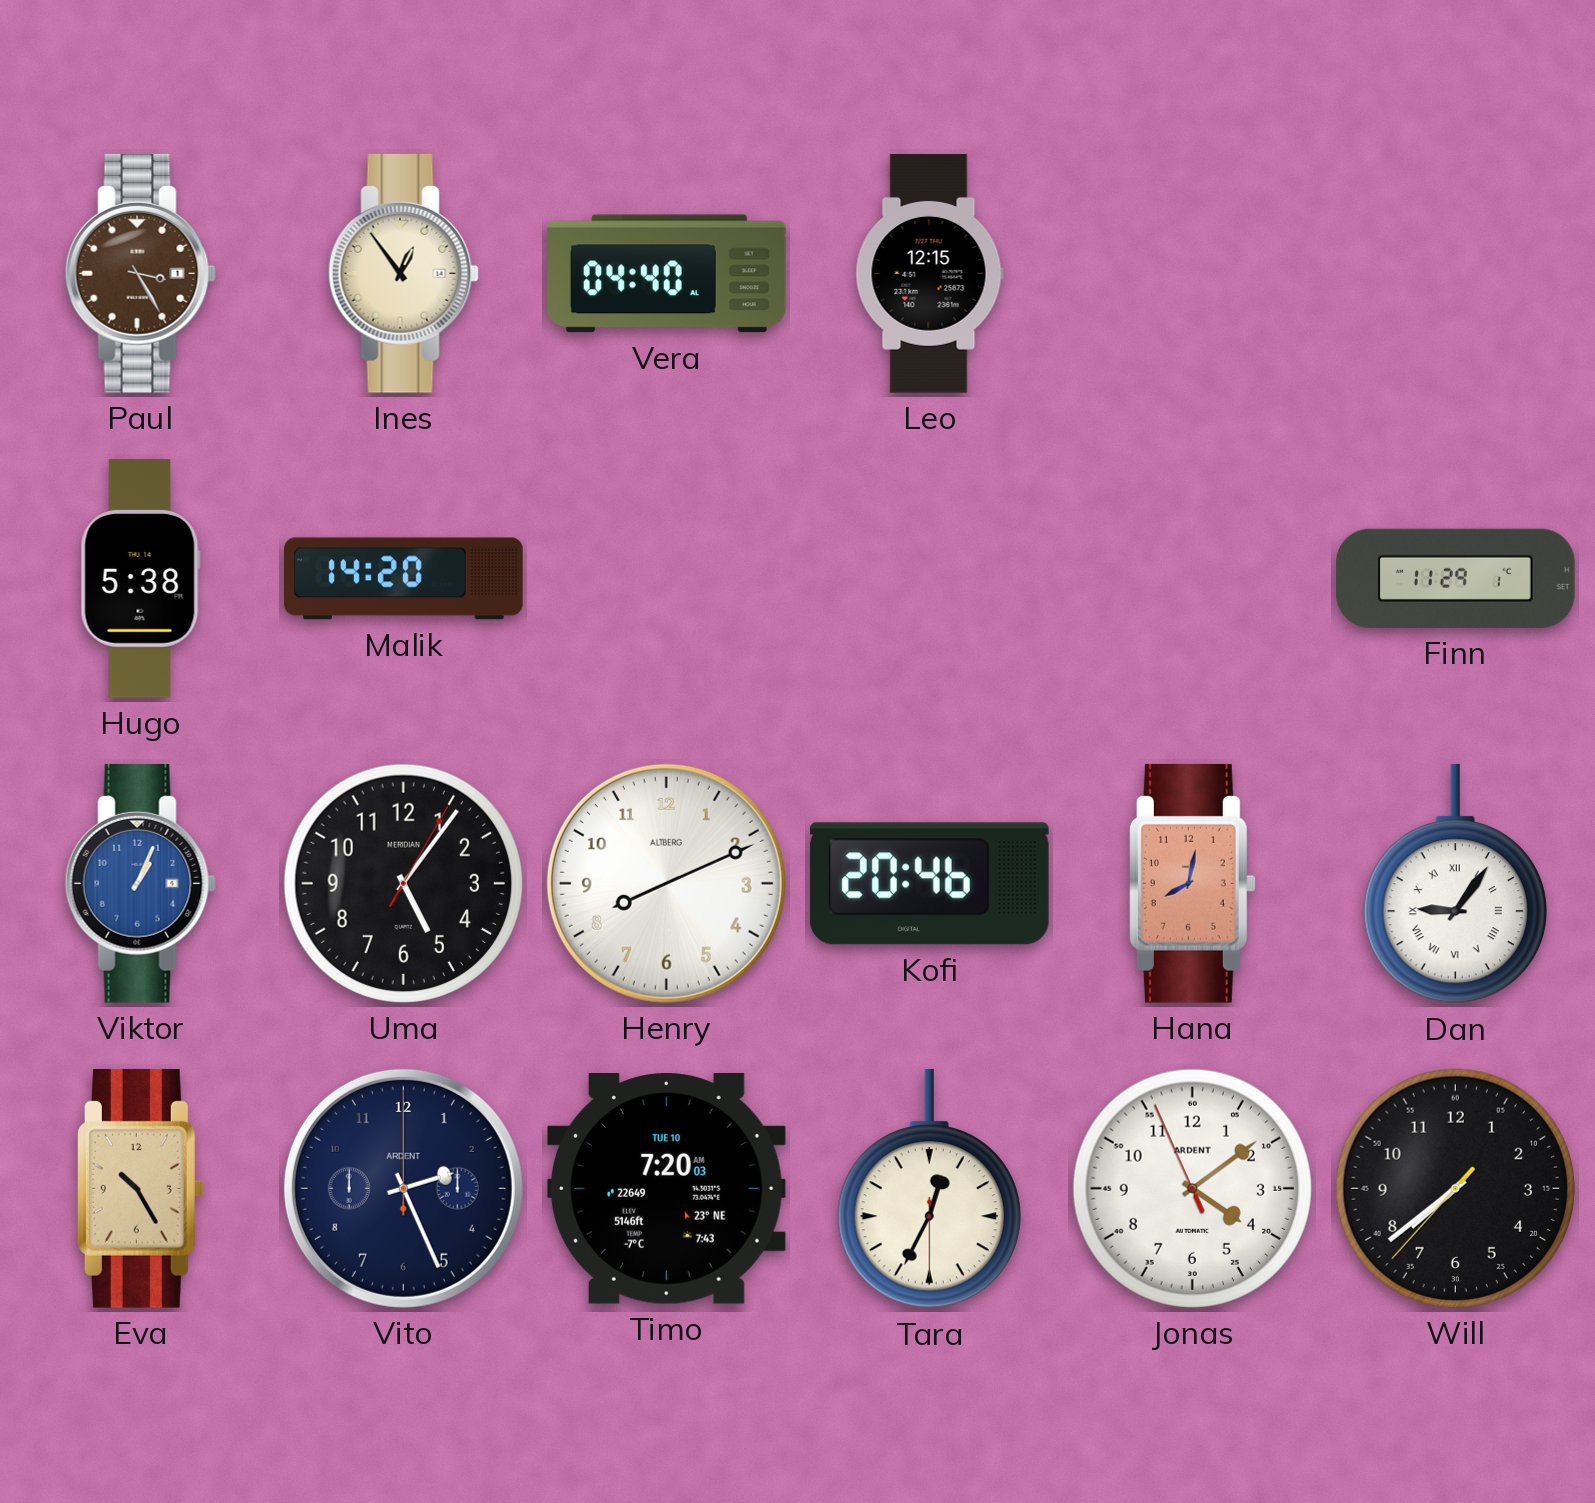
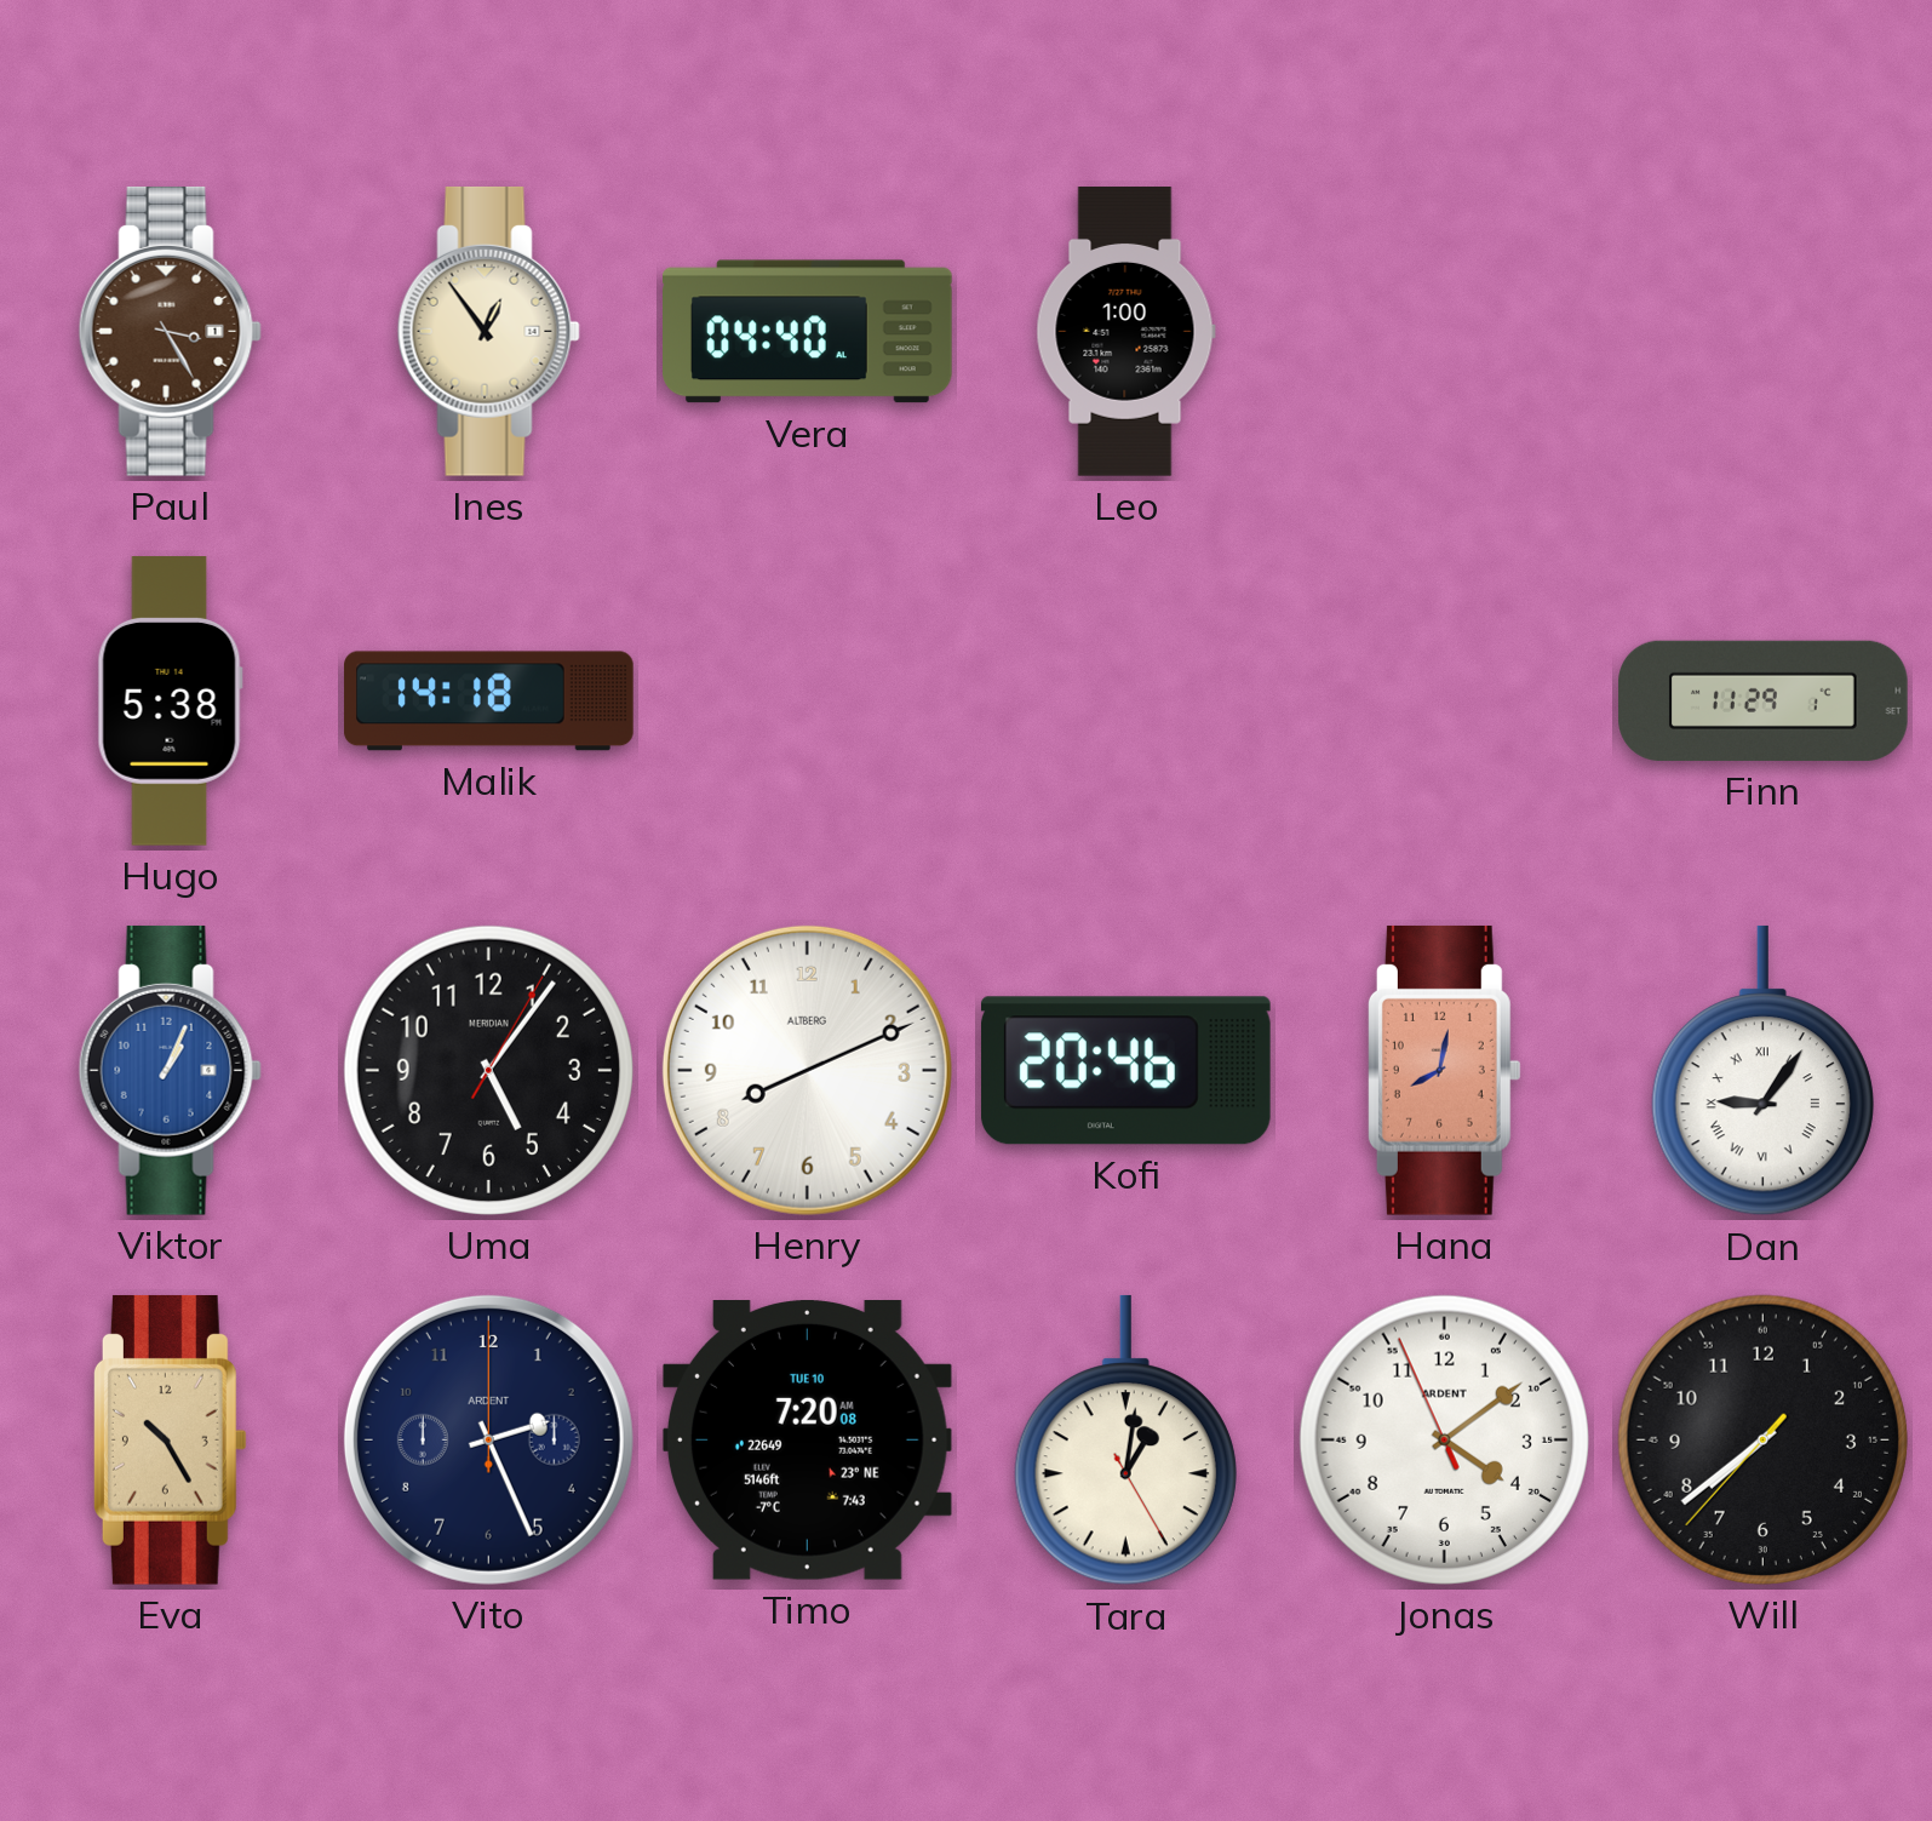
Leo: 12:15 -> 1:00 (1125, 332)
Malik: 14:20 -> 14:18 (489, 702)
Timo: 7:20:03 AM -> 7:20:08 AM (807, 1441)
Tara: 12:34 -> 1:01 (1125, 1441)
